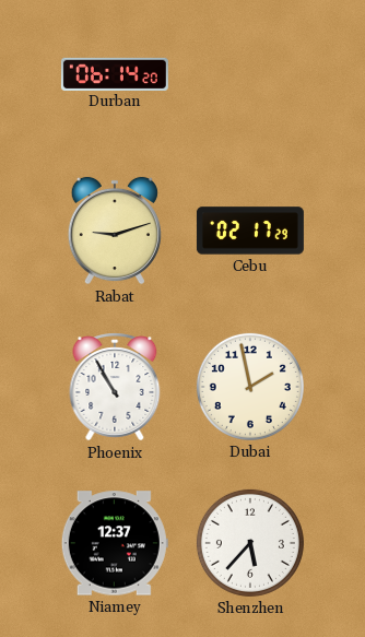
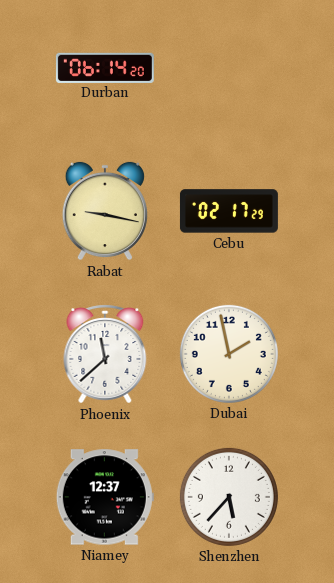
Rabat: 9:12 -> 9:17 (105, 211)
Phoenix: 10:55 -> 11:38 (105, 354)
